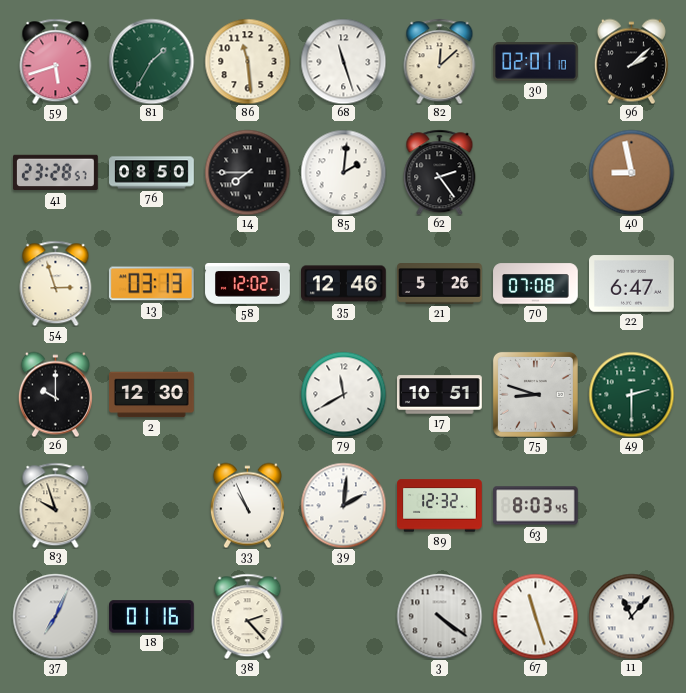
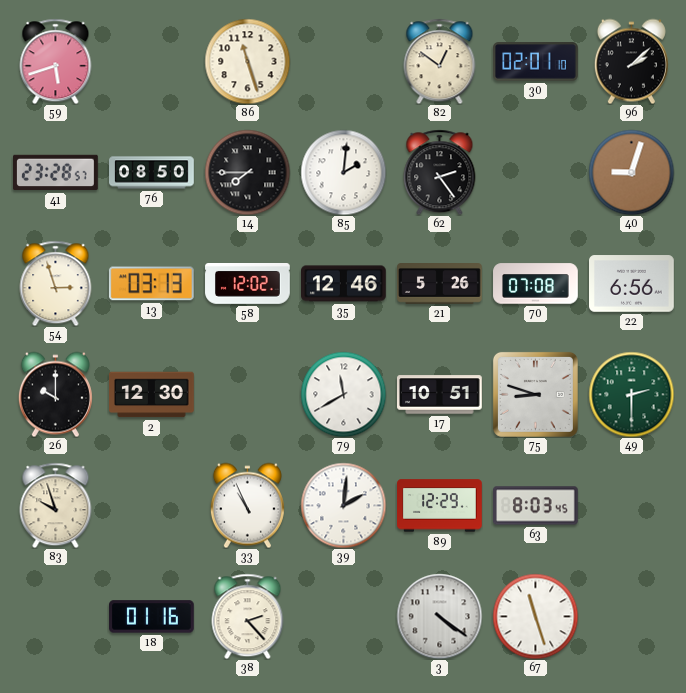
81: 1:35 -> none (151, 61)
86: 11:29 -> 11:27 (247, 61)
68: 11:27 -> none (343, 61)
82: 12:08 -> 12:51 (440, 61)
40: 8:58 -> 9:03 (631, 172)
22: 6:47 -> 6:56 (632, 284)
89: 12:32 -> 12:29 (440, 506)
37: 7:04 -> none (55, 616)
11: 11:07 -> none (631, 616)
